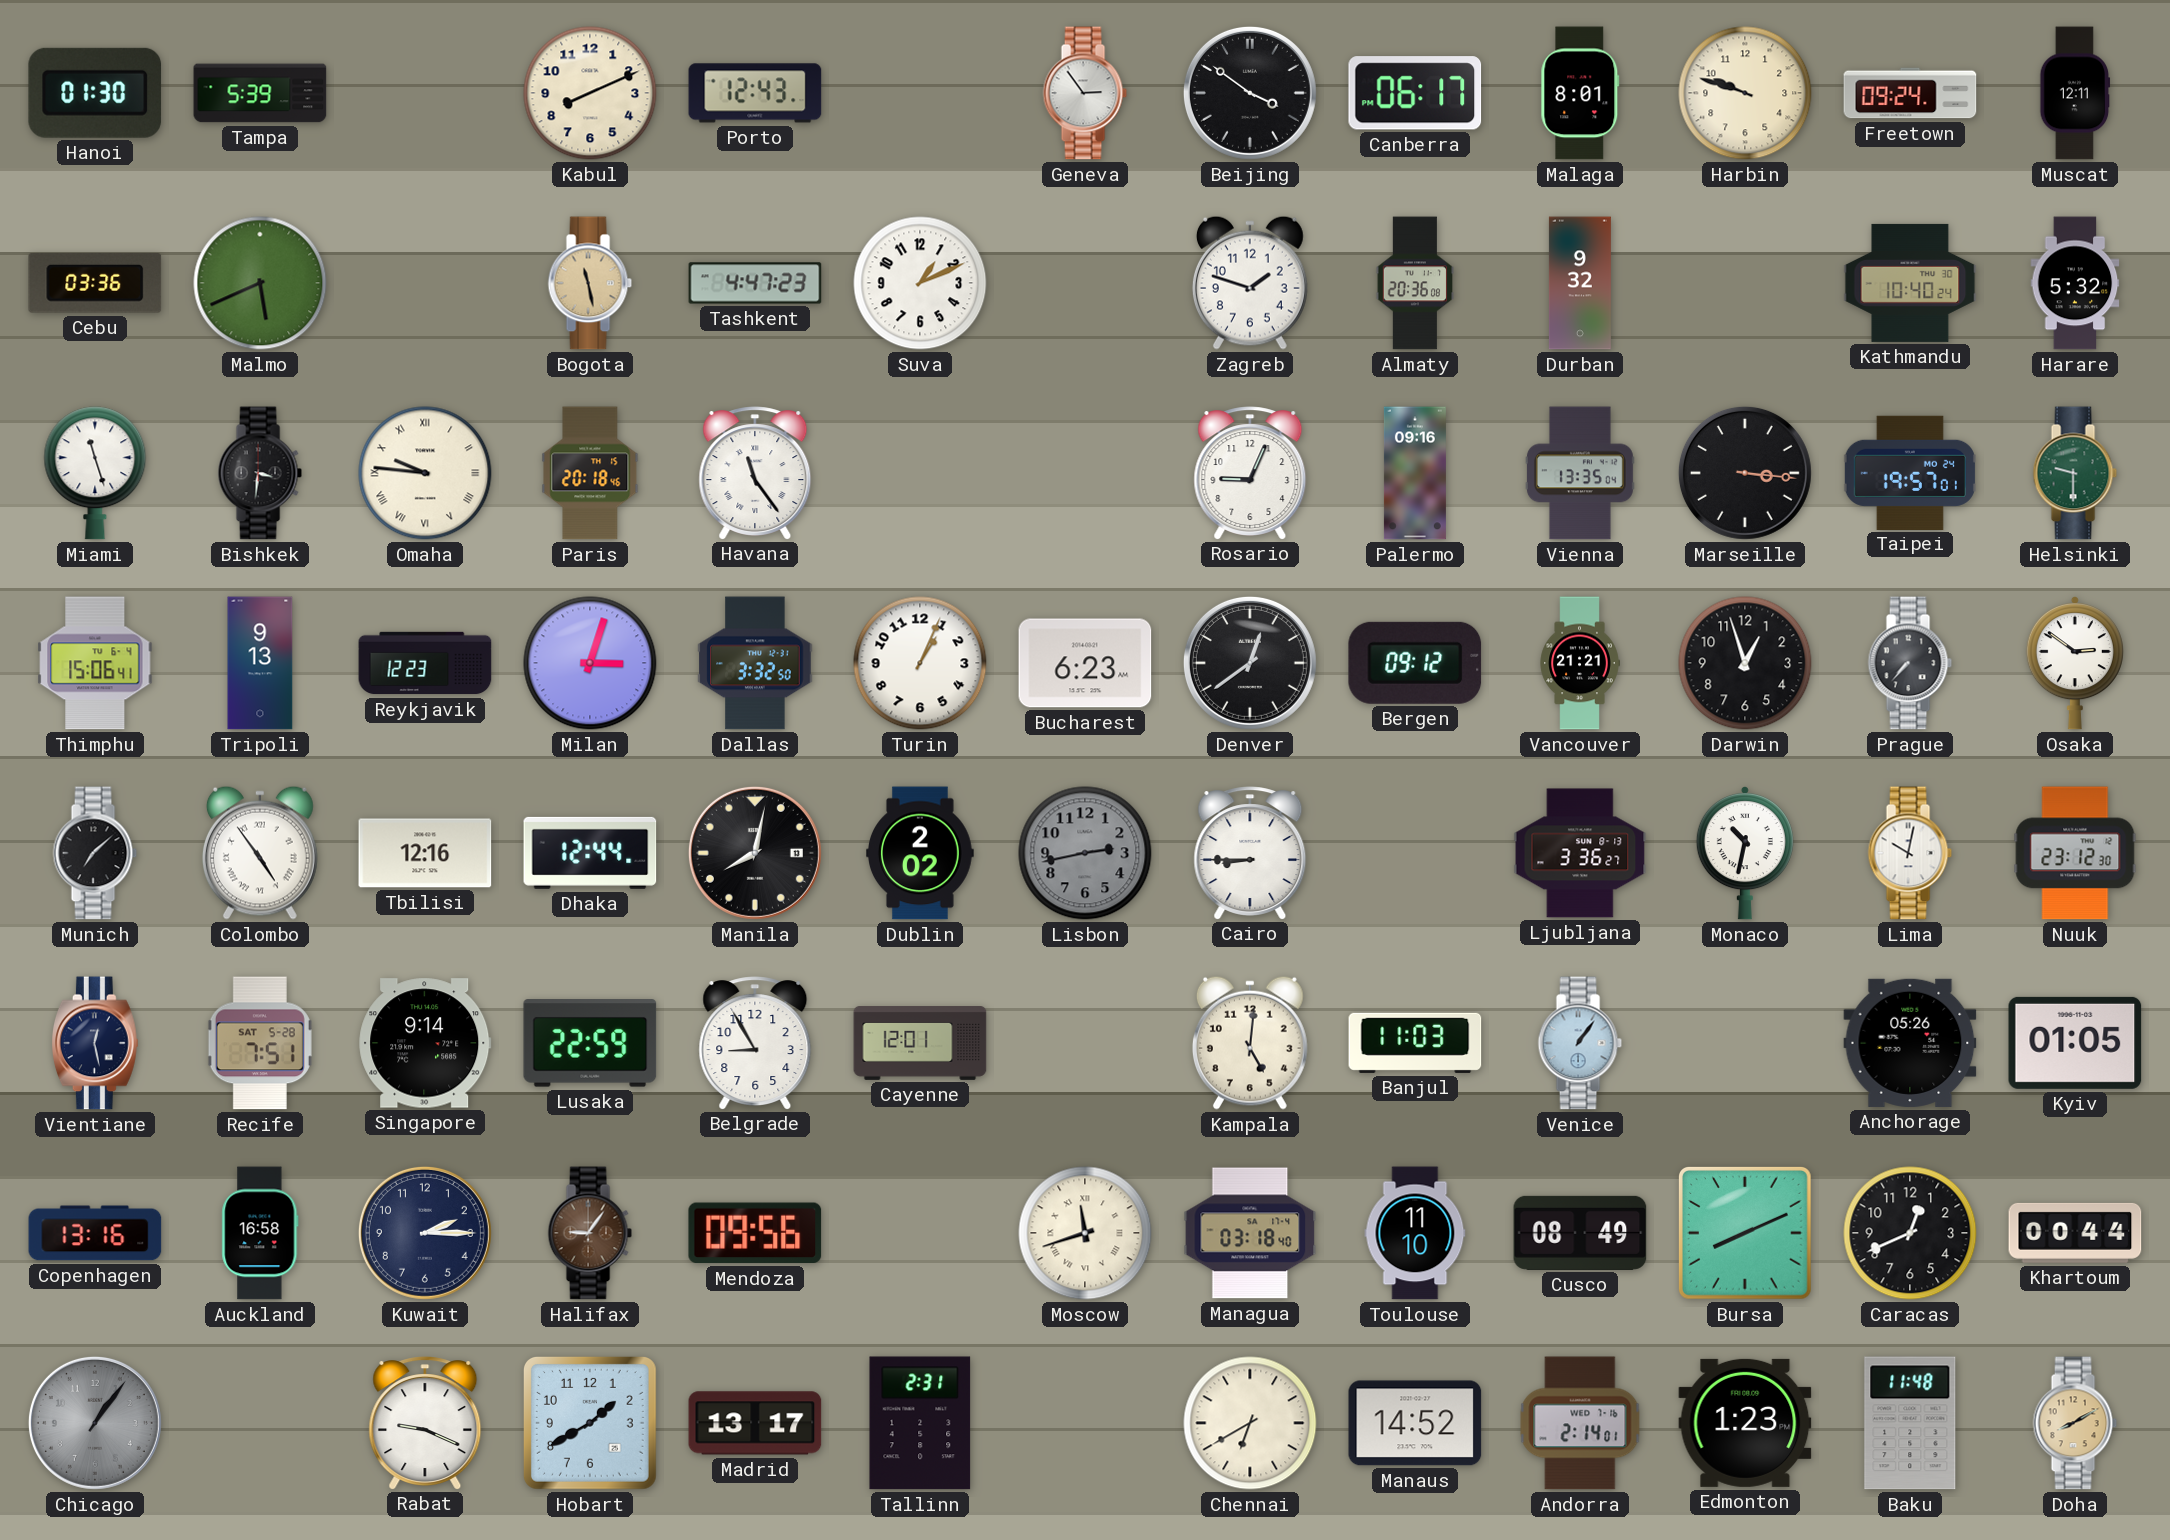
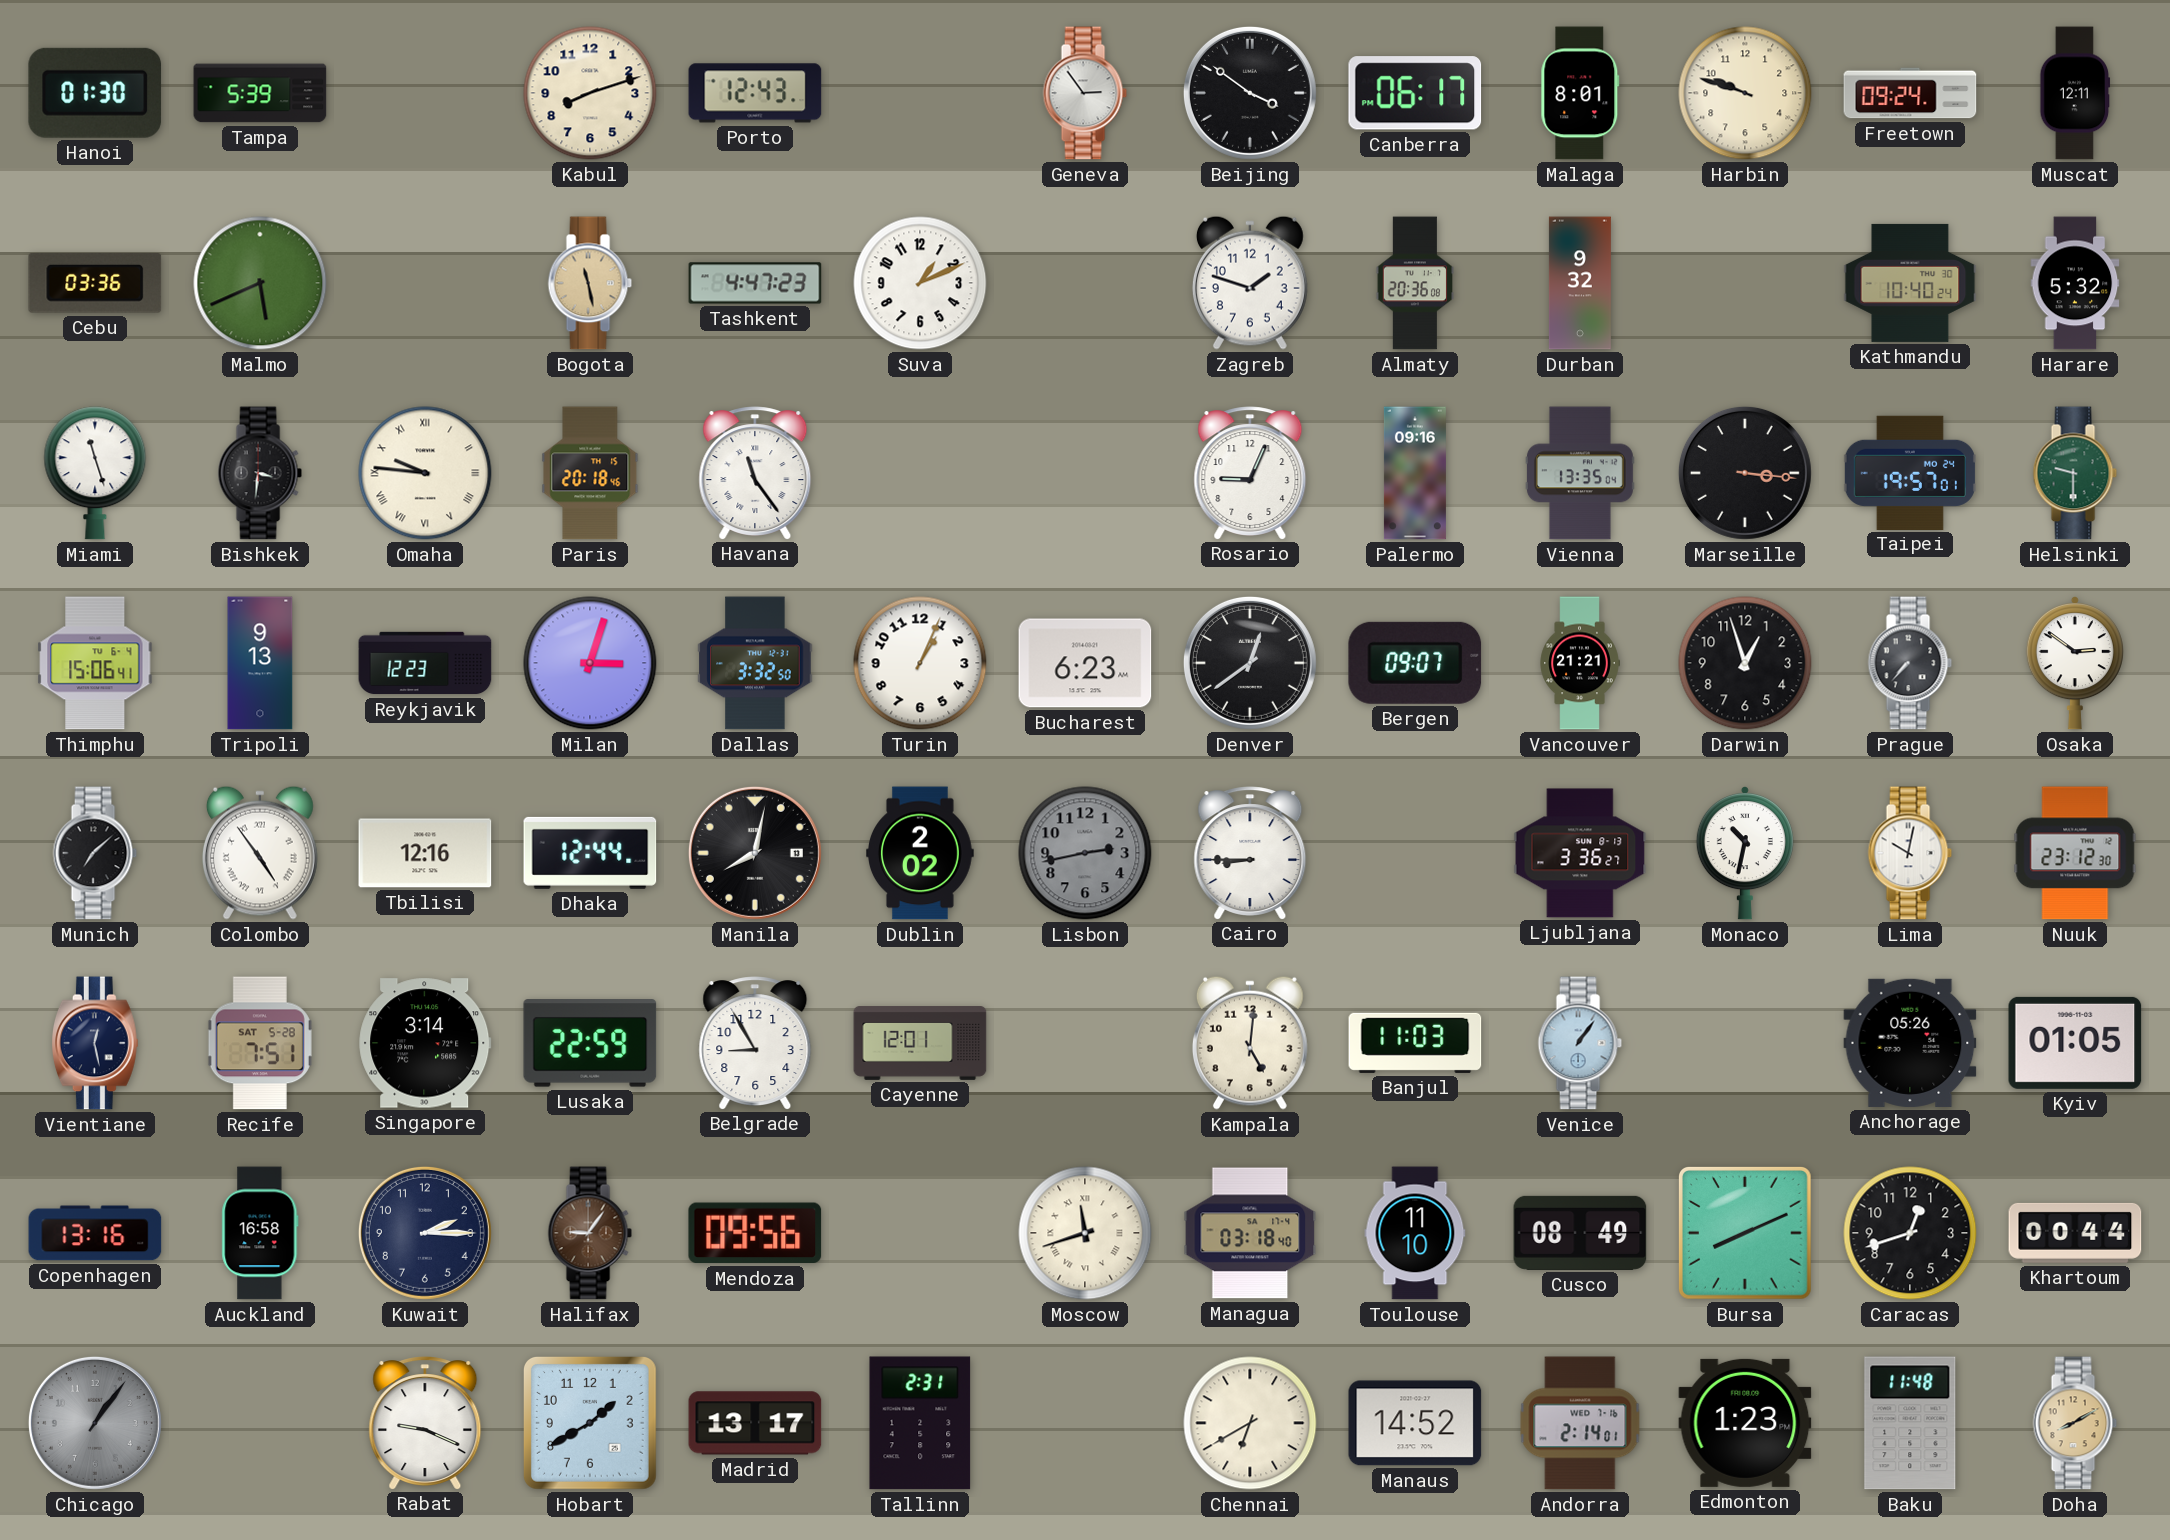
Kabul: 8:11 -> 8:12 (590, 93)
Bergen: 09:12 -> 09:07 (1415, 663)
Singapore: 9:14 -> 3:14 (425, 1043)
Caracas: 12:41 -> 12:42 (1910, 1233)
